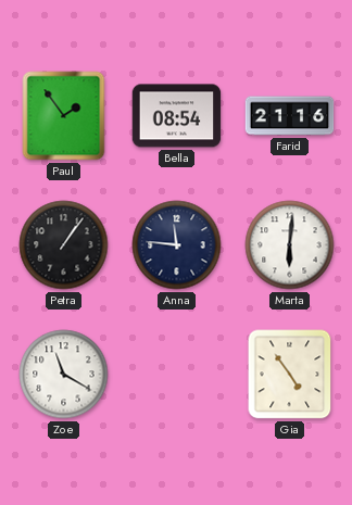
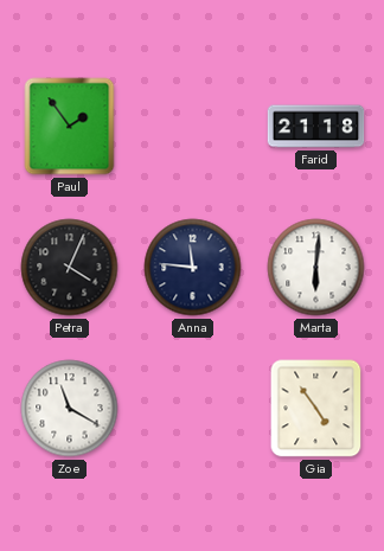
Bella: 08:54 -> none (177, 116)
Farid: 21:16 -> 21:18 (316, 127)
Petra: 1:06 -> 4:04 (70, 268)
